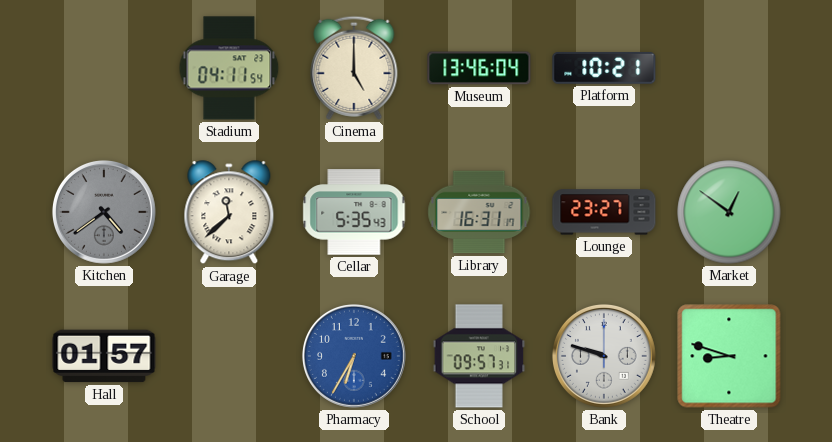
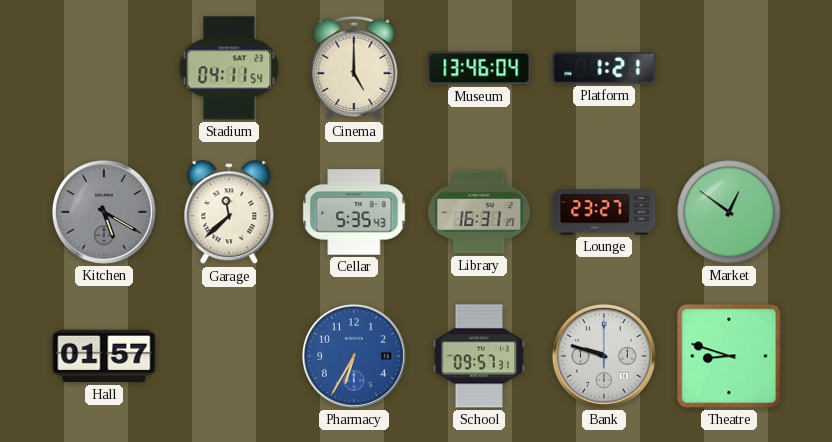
Platform: 10:21 -> 1:21 (604, 68)
Kitchen: 4:39 -> 5:20 (104, 212)
